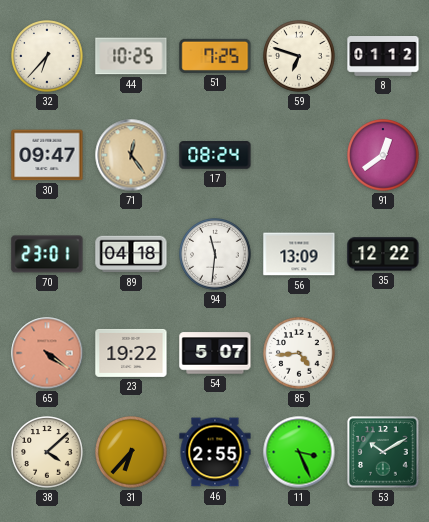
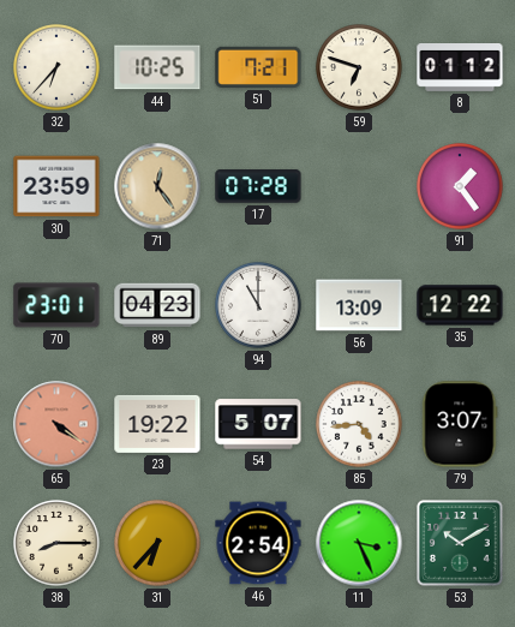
51: 7:25 -> 7:21 (258, 67)
30: 09:47 -> 23:59 (56, 186)
17: 08:24 -> 07:28 (258, 186)
91: 12:39 -> 1:24 (460, 186)
89: 04:18 -> 04:23 (157, 305)
94: 11:31 -> 11:00 (258, 305)
79: none -> 3:07 (460, 424)
38: 4:08 -> 8:15 (56, 543)
46: 2:55 -> 2:54 (258, 543)
